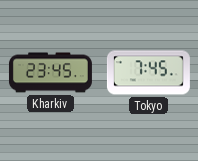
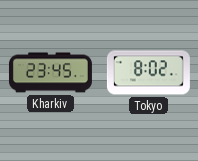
Tokyo: 7:45 -> 8:02 (148, 73)
